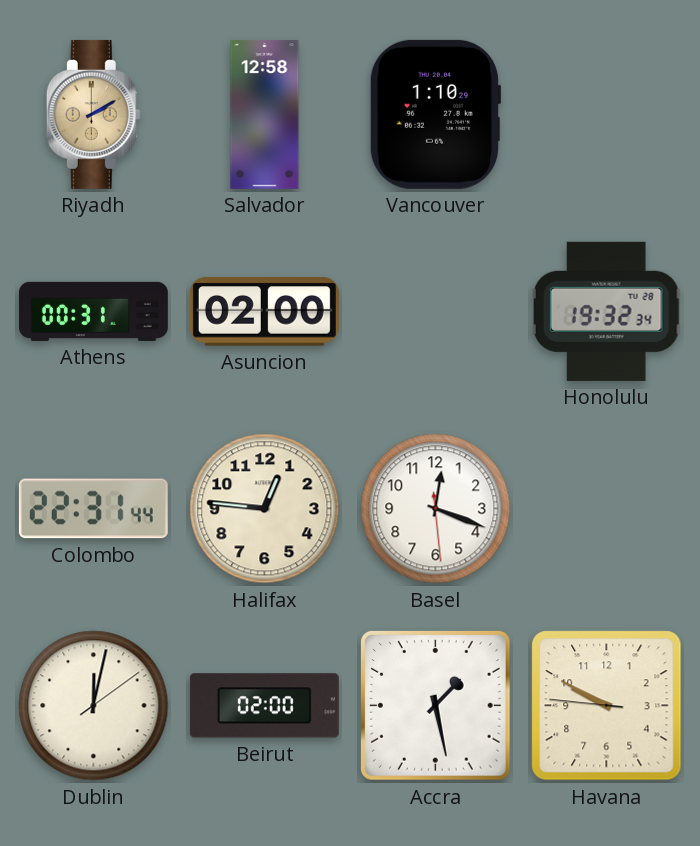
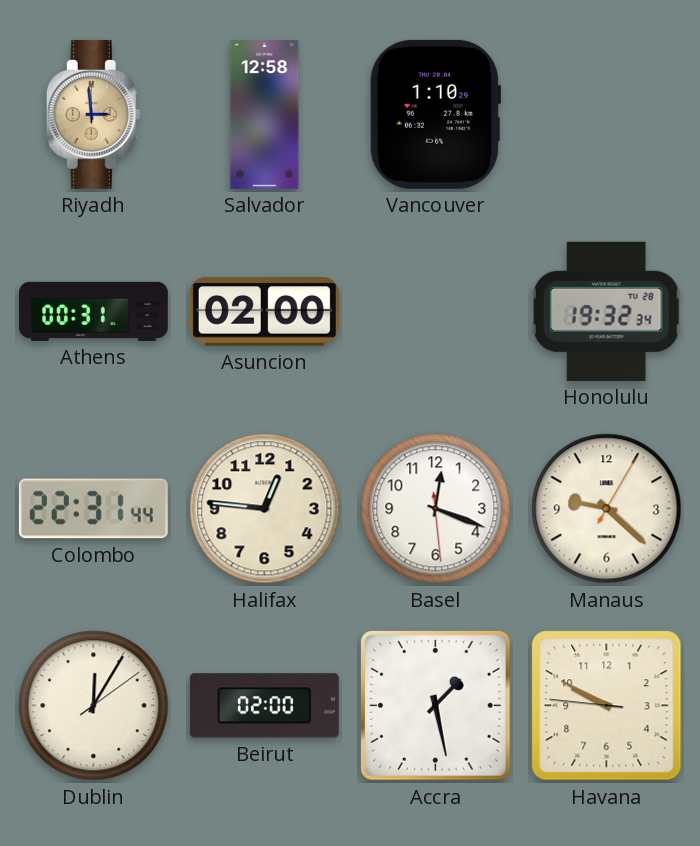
Riyadh: 2:10 -> 2:59 (93, 114)
Manaus: none -> 9:22 (607, 509)
Dublin: 12:02 -> 12:05 (94, 706)
